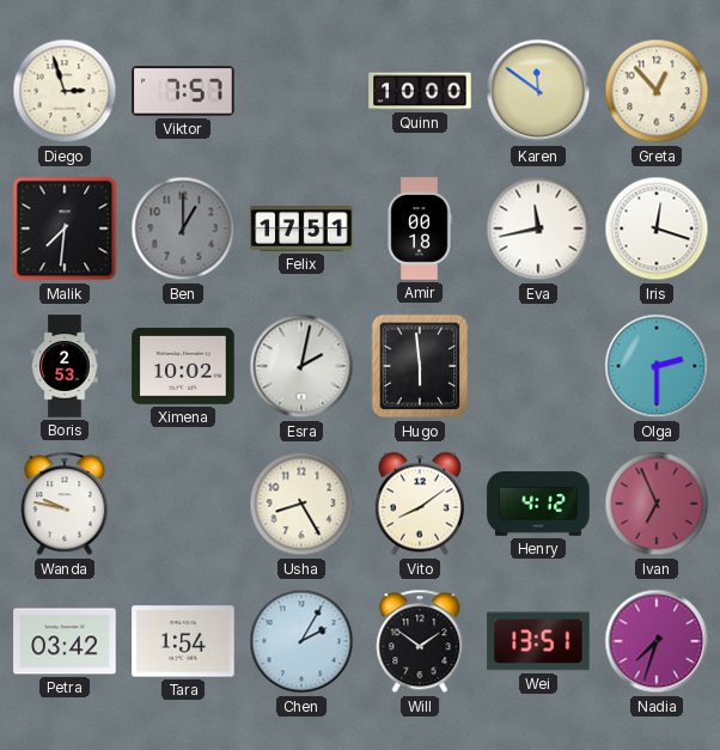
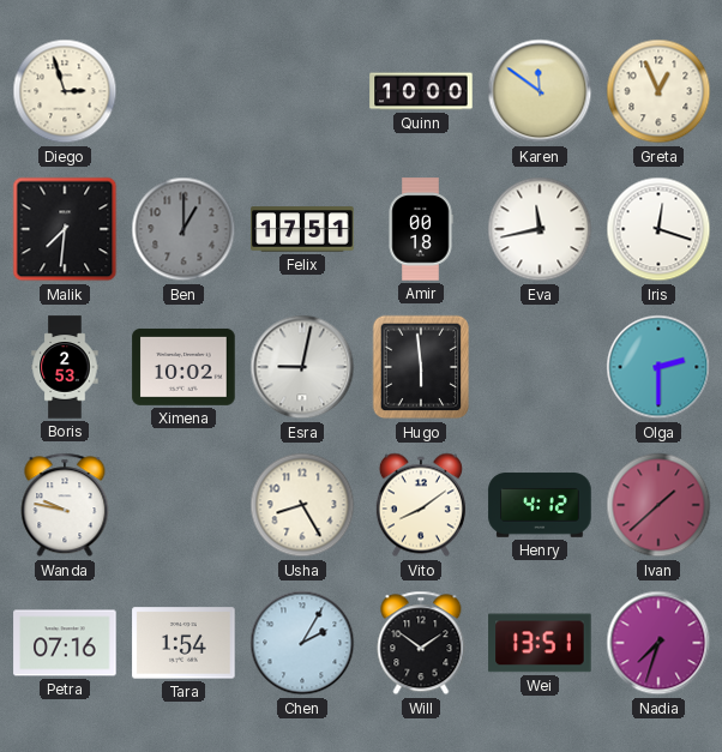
Viktor: 7:57 -> none (183, 91)
Greta: 12:53 -> 12:56 (658, 91)
Esra: 2:02 -> 9:02 (302, 367)
Ivan: 6:56 -> 1:38 (658, 505)
Petra: 03:42 -> 07:16 (65, 643)
